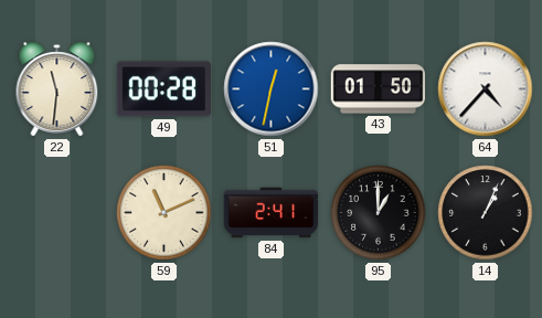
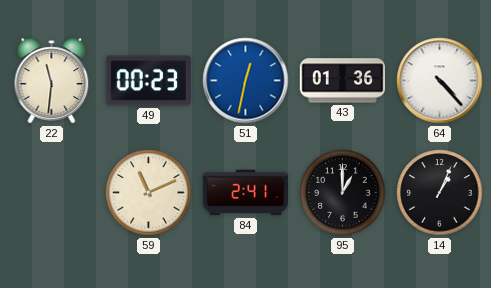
49: 00:28 -> 00:23 (148, 81)
43: 01:50 -> 01:36 (343, 81)
64: 4:37 -> 4:23 (440, 81)
